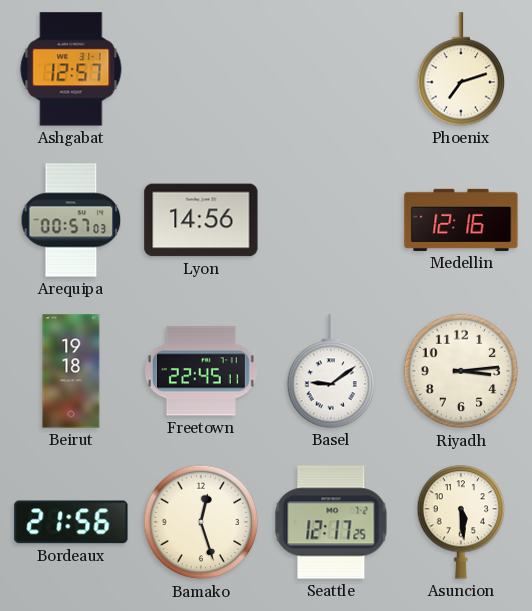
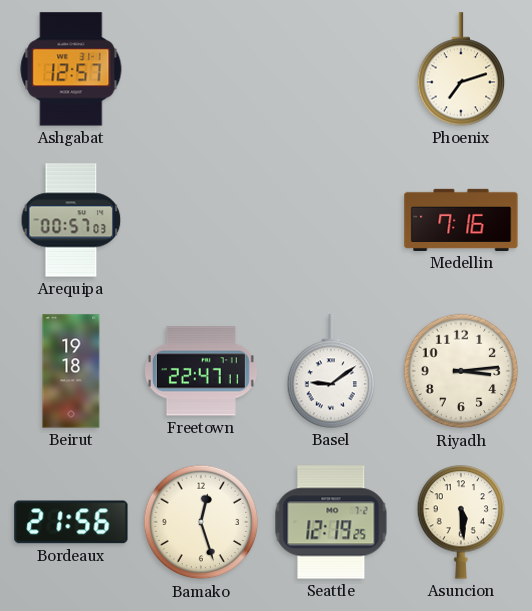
Lyon: 14:56 -> none (201, 220)
Medellin: 12:16 -> 7:16 (461, 220)
Freetown: 22:45 -> 22:47 (201, 371)
Seattle: 12:17 -> 12:19 (331, 522)
